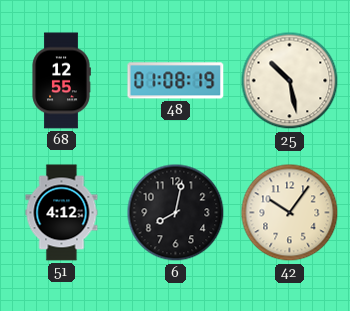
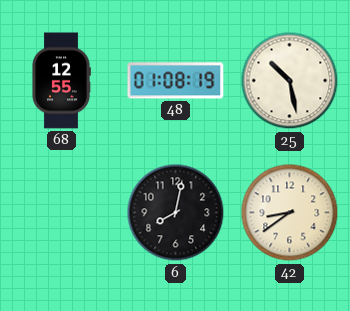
51: 4:12 -> none (62, 213)
42: 10:06 -> 8:39 (290, 213)
